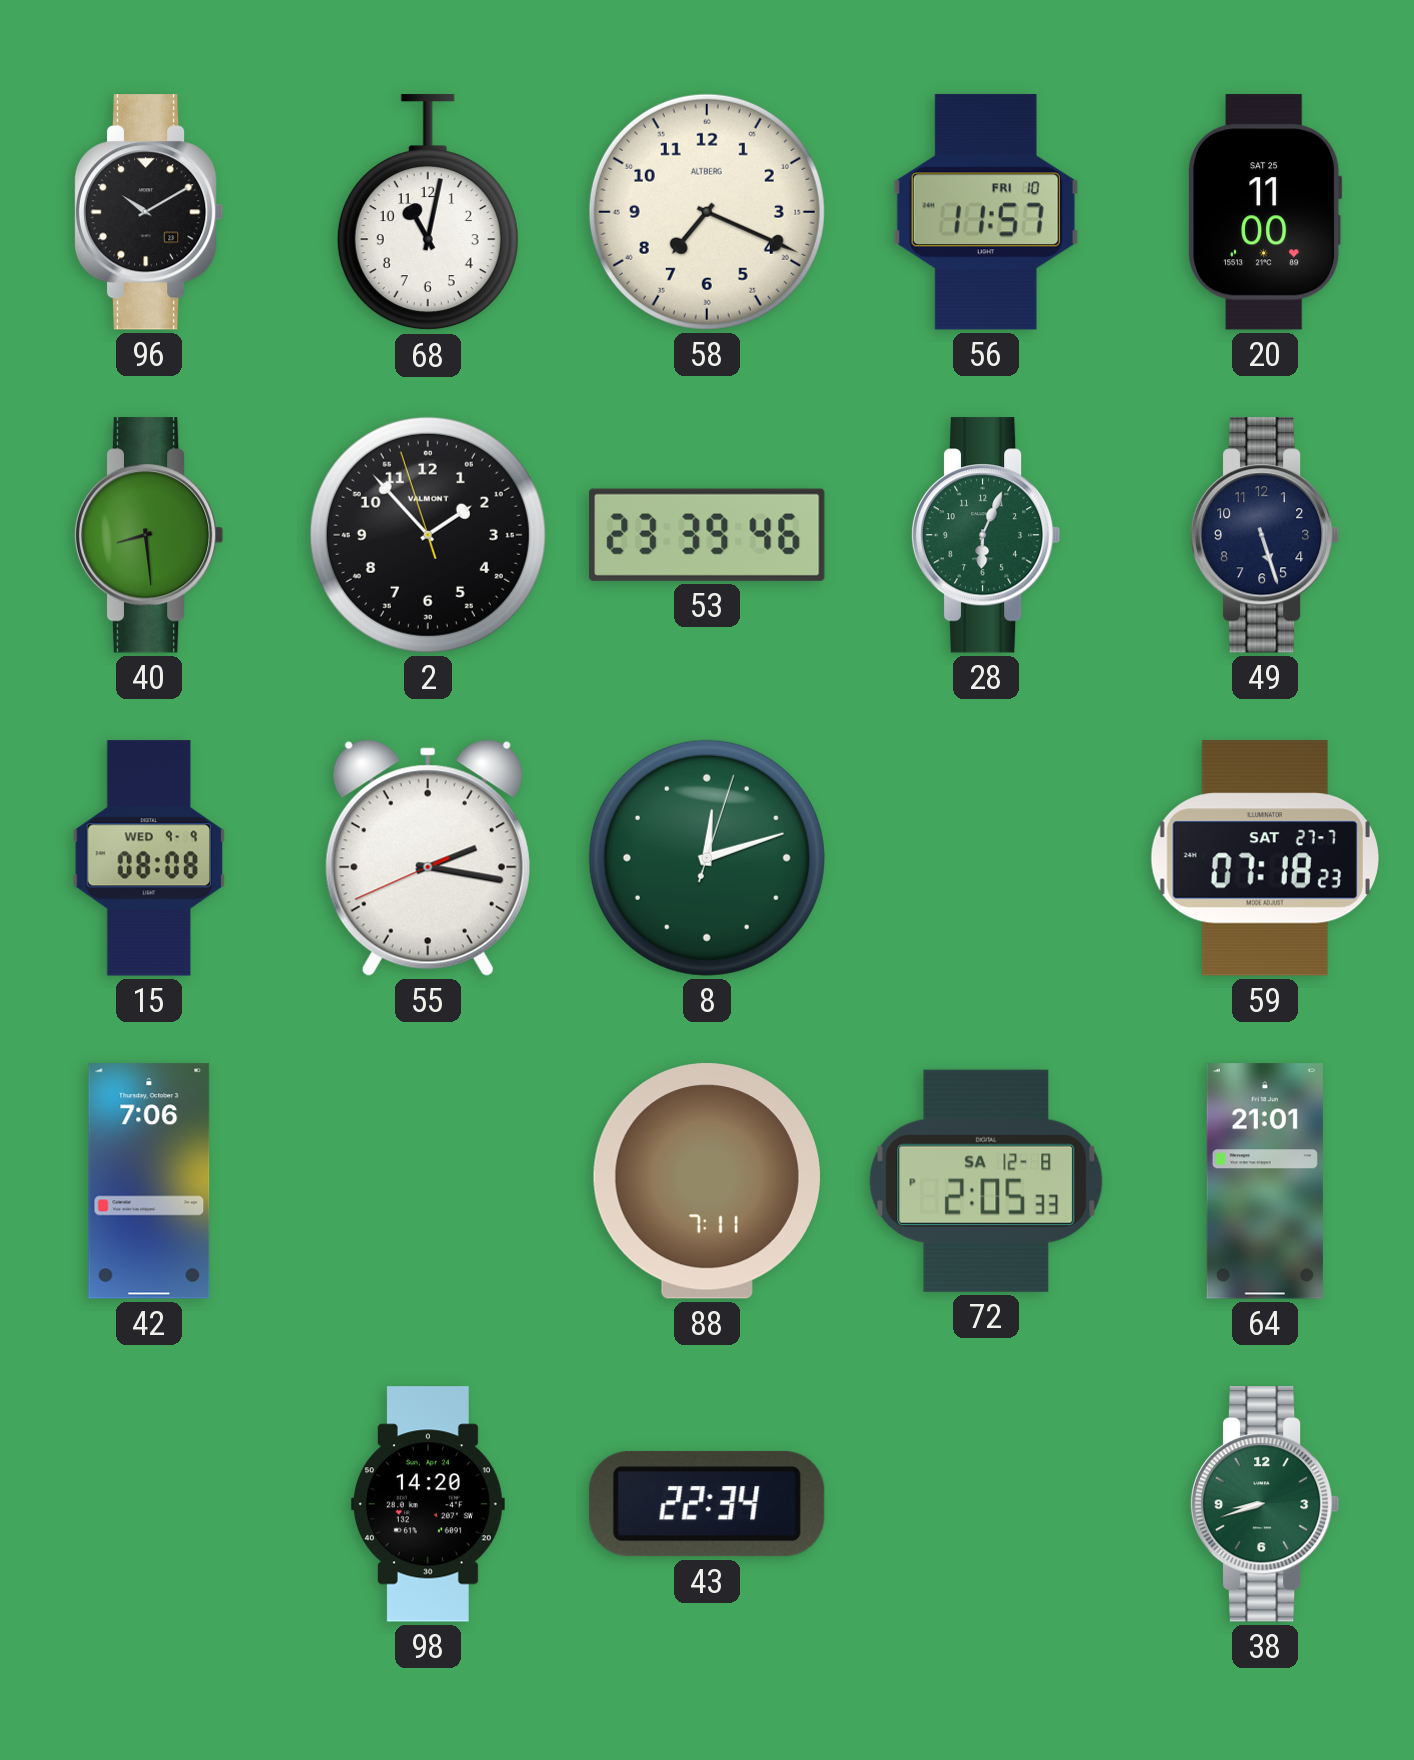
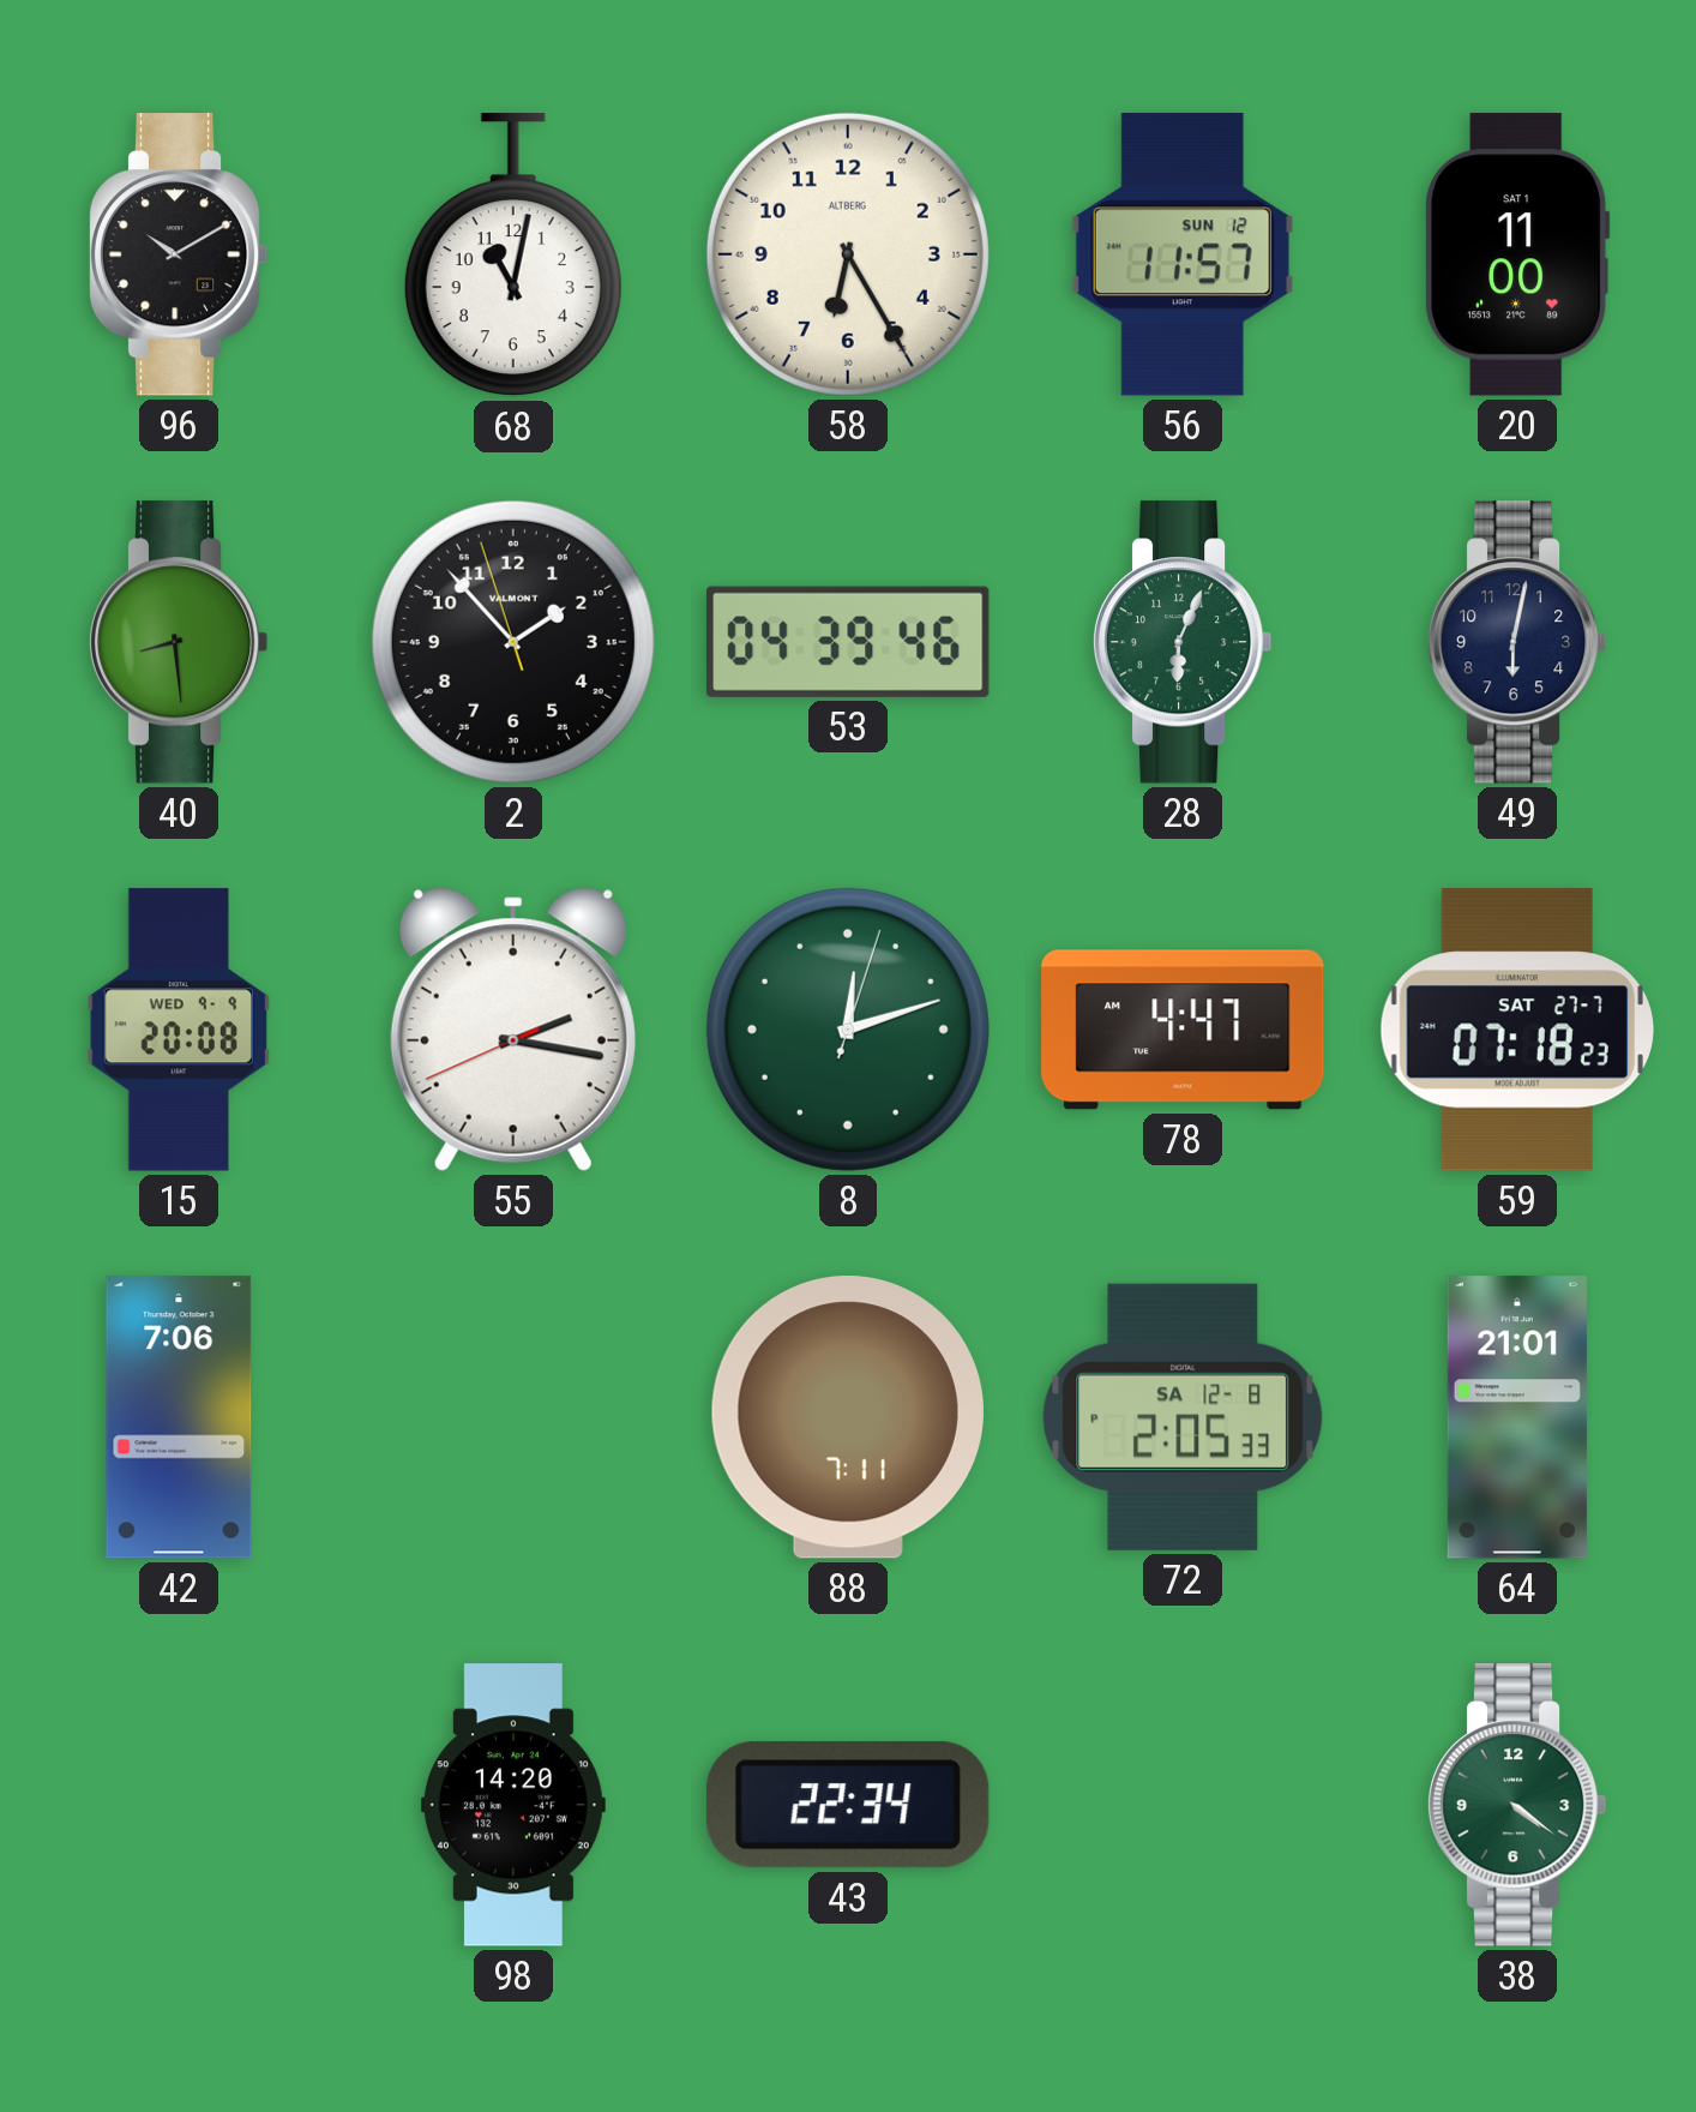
58: 7:19 -> 6:25 (848, 254)
56 date: FRI 10 -> SUN 12 (1183, 254)
20 date: SAT 25 -> SAT 1 (1517, 254)
53: 23:39 -> 04:39 (849, 642)
49: 5:27 -> 6:02 (1517, 642)
15: 08:08 -> 20:08 (179, 1030)
78: none -> 4:47 (1183, 1030)
38: 8:42 -> 4:21 (1517, 1805)
